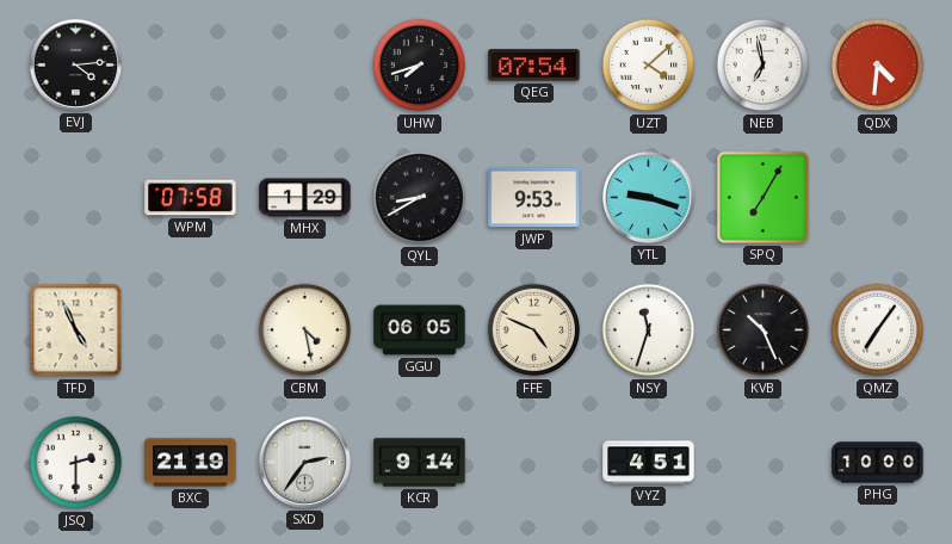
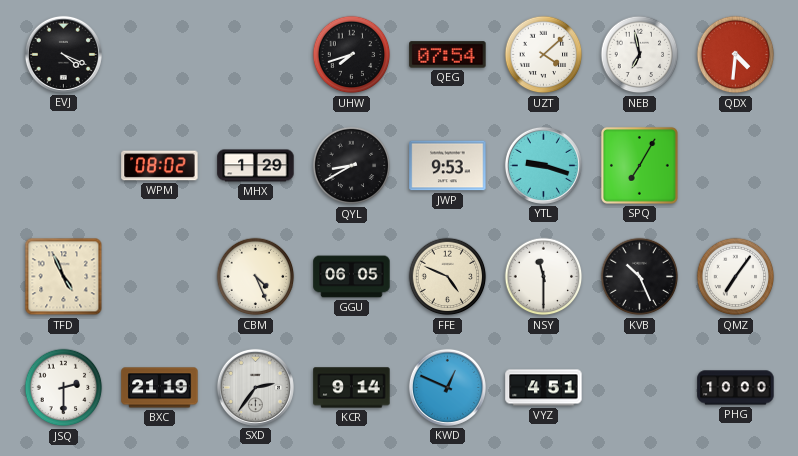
EVJ: 4:14 -> 4:19 (63, 54)
WPM: 07:58 -> 08:02 (160, 166)
CBM: 4:28 -> 4:26 (256, 277)
NSY: 11:33 -> 11:30 (544, 277)
KWD: none -> 12:49 (447, 387)
